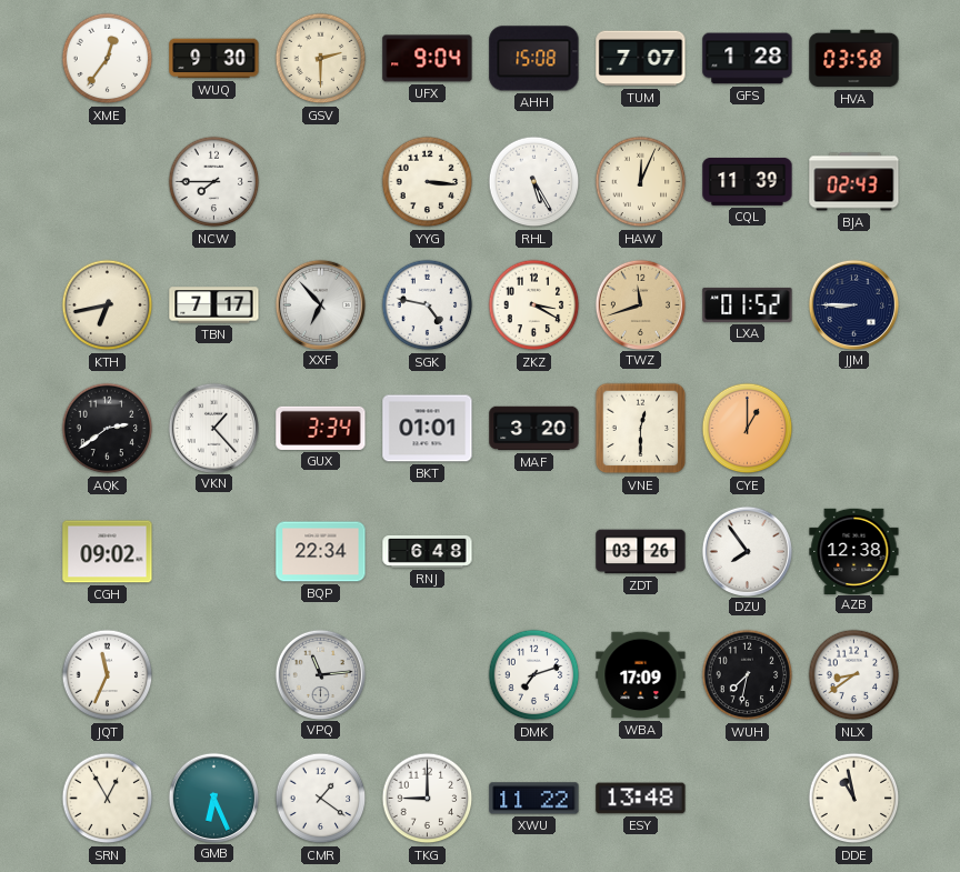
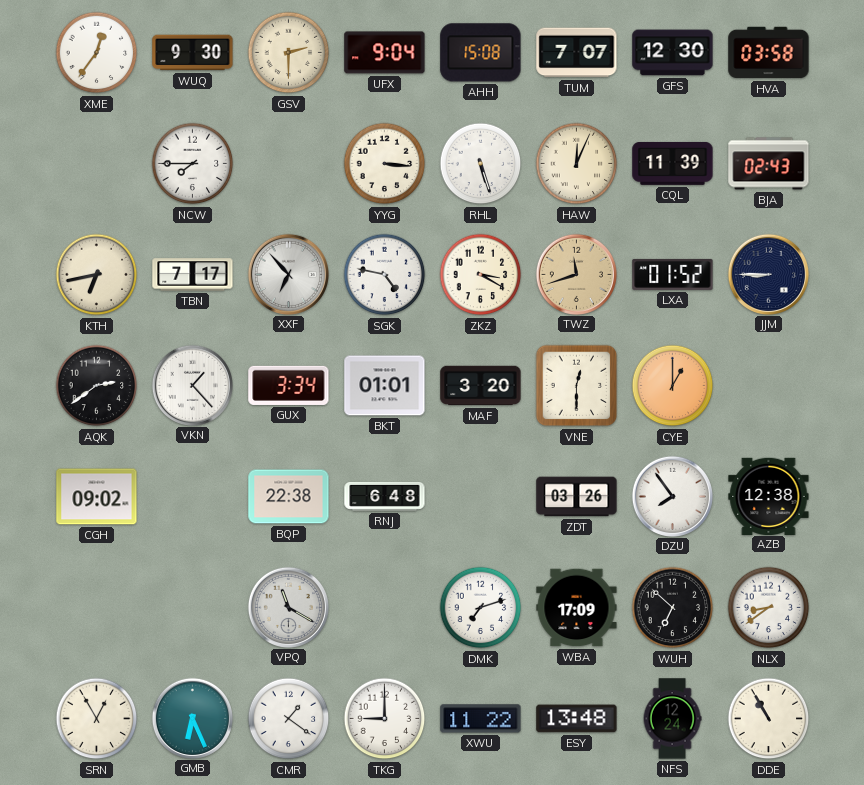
GFS: 1:28 -> 12:30 (673, 53)
RHL: 5:25 -> 5:27 (481, 164)
BQP: 22:34 -> 22:38 (289, 497)
JQT: 11:34 -> none (108, 675)
VPQ: 11:14 -> 11:20 (288, 607)
WUH: 7:32 -> 6:52 (673, 608)
NFS: none -> 12:24 (672, 719)
DDE: 10:58 -> 10:55 (769, 719)
